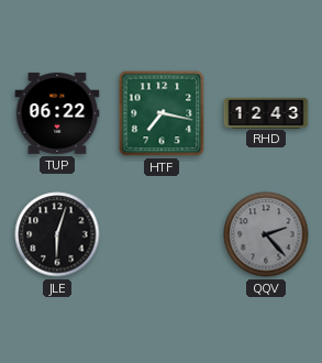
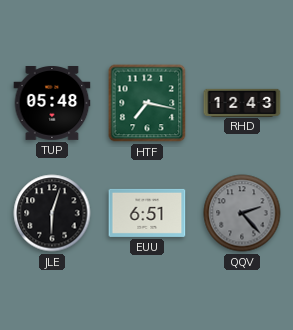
TUP: 06:22 -> 05:48 (52, 104)
EUU: none -> 6:51 (147, 213)
